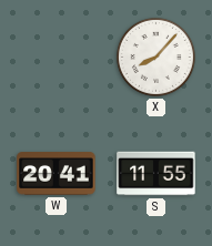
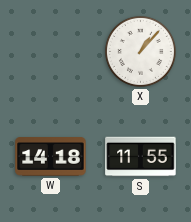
X: 8:07 -> 1:07 (140, 51)
W: 20:41 -> 14:18 (51, 157)
